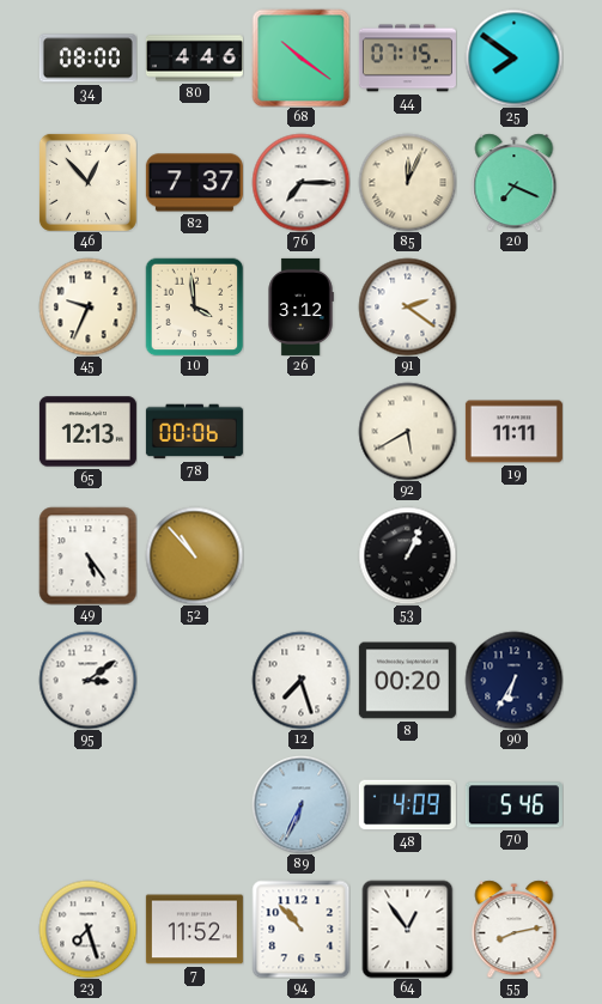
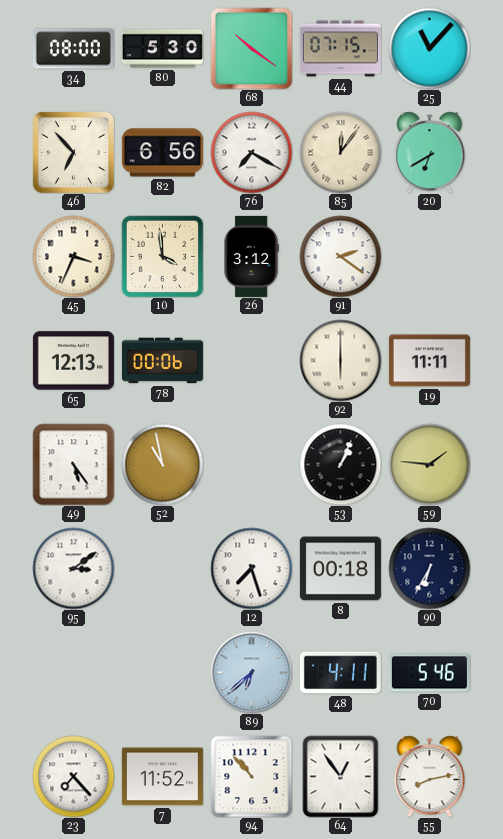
80: 4:46 -> 5:30 (162, 49)
25: 7:51 -> 11:07 (429, 48)
46: 12:53 -> 6:53 (73, 152)
82: 7:37 -> 6:56 (162, 153)
76: 7:15 -> 7:20 (251, 152)
85: 12:04 -> 12:06 (340, 152)
20: 7:19 -> 6:40 (430, 152)
45: 9:34 -> 3:34 (73, 256)
92: 5:40 -> 6:00 (340, 360)
52: 10:53 -> 10:58 (162, 464)
59: none -> 1:46 (429, 464)
8: 00:20 -> 00:18 (340, 569)
89: 6:34 -> 6:38 (251, 672)
48: 4:09 -> 4:11 (340, 673)
23: 7:27 -> 7:23 (73, 776)
